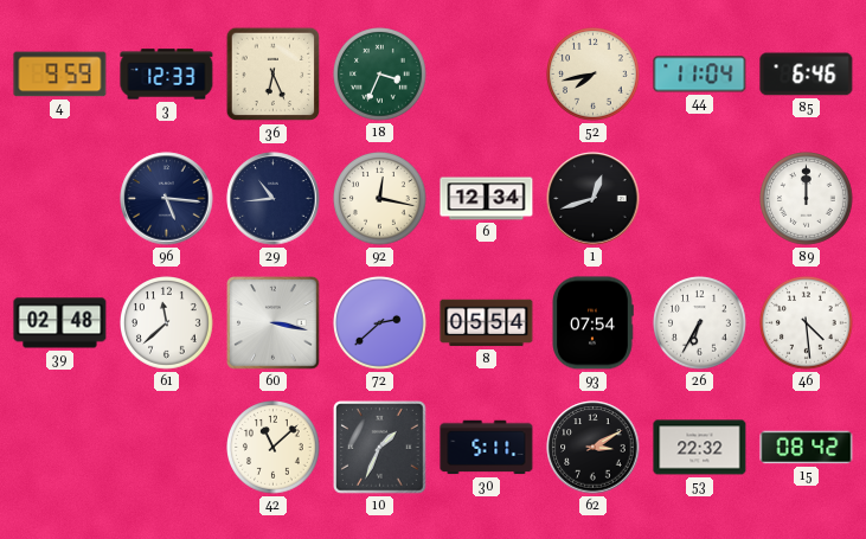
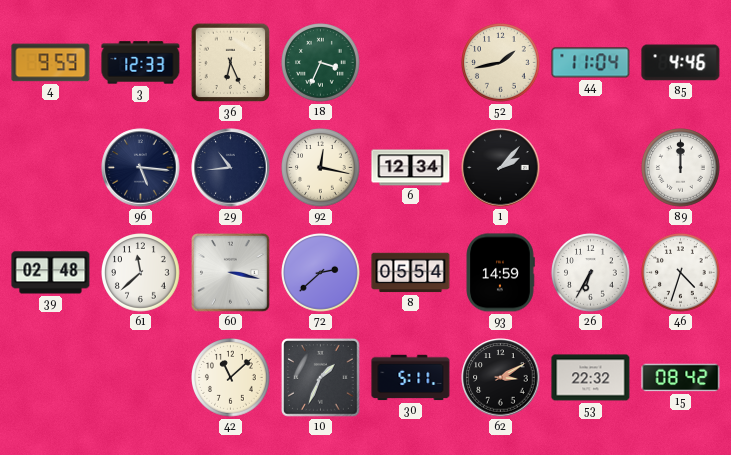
52: 7:43 -> 1:43 (501, 63)
85: 6:46 -> 4:46 (681, 63)
1: 12:42 -> 2:07 (501, 168)
93: 07:54 -> 14:59 (500, 273)
46: 4:29 -> 4:33 (681, 273)
